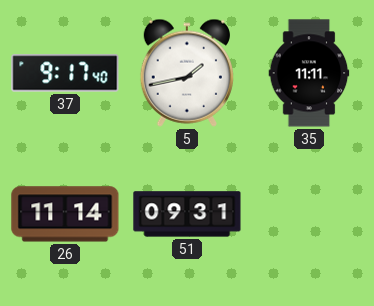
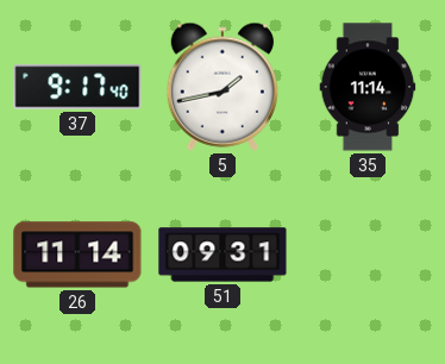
35: 11:11 -> 11:14 (368, 87)
